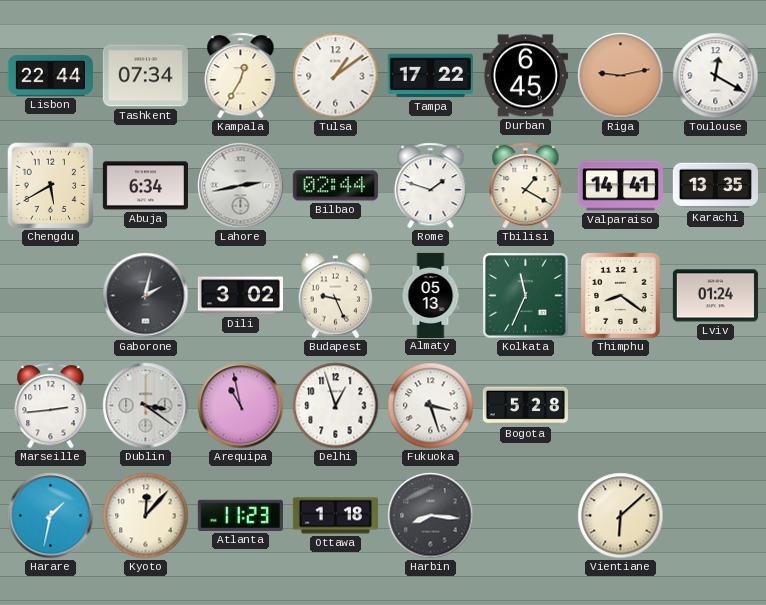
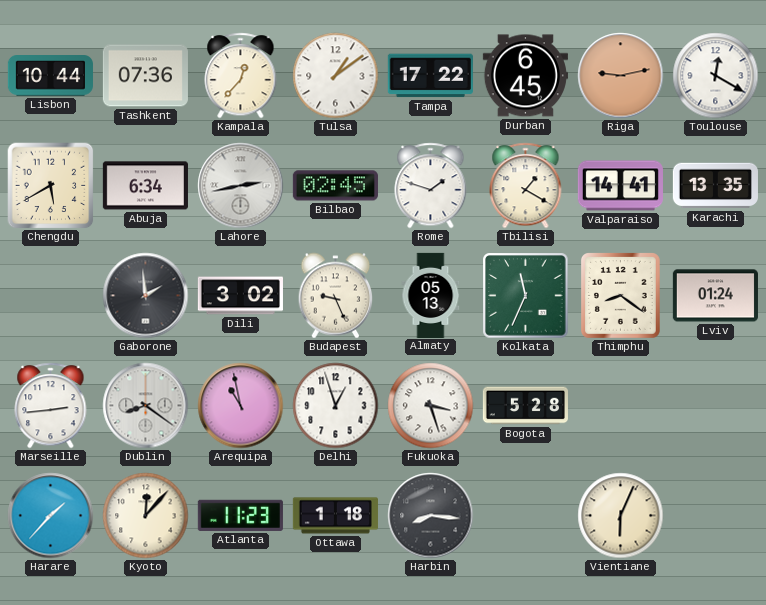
Lisbon: 22:44 -> 10:44 (50, 76)
Tashkent: 07:34 -> 07:36 (145, 76)
Kampala: 12:35 -> 12:37 (241, 76)
Bilbao: 02:44 -> 02:45 (335, 186)
Gaborone: 2:02 -> 1:59 (146, 296)
Dublin: 3:21 -> 8:21 (146, 406)
Harare: 1:32 -> 1:37 (51, 516)
Vientiane: 6:08 -> 6:04 (621, 516)
